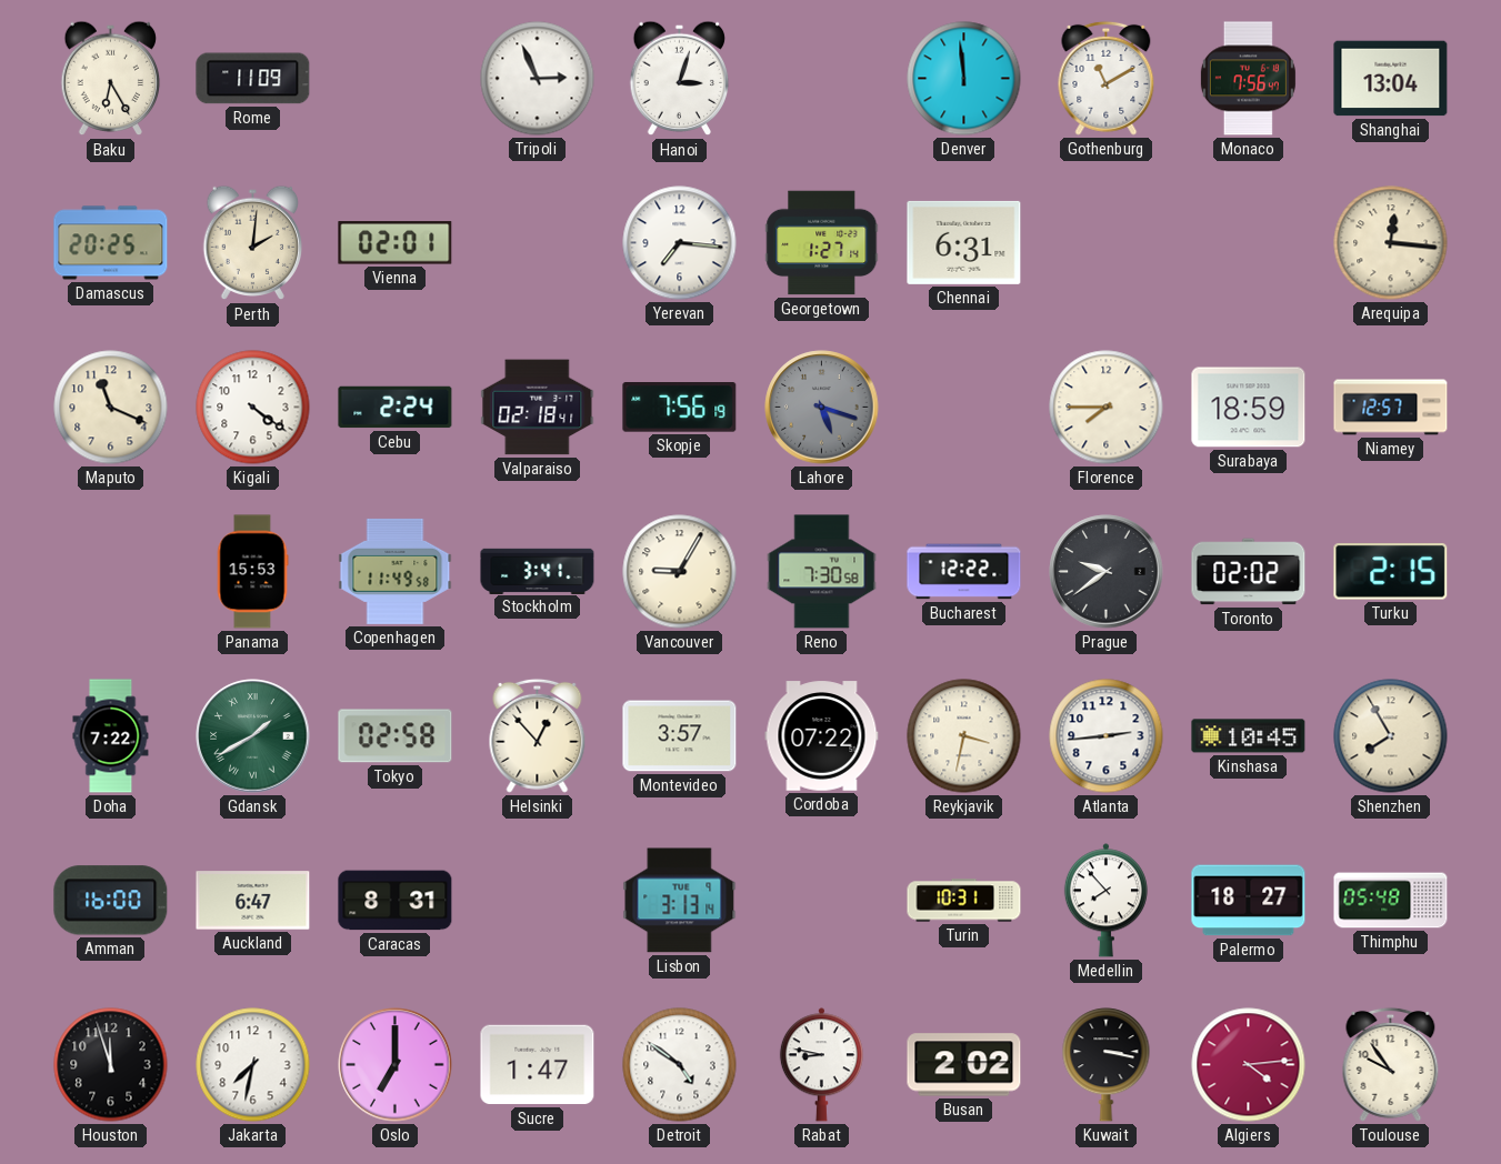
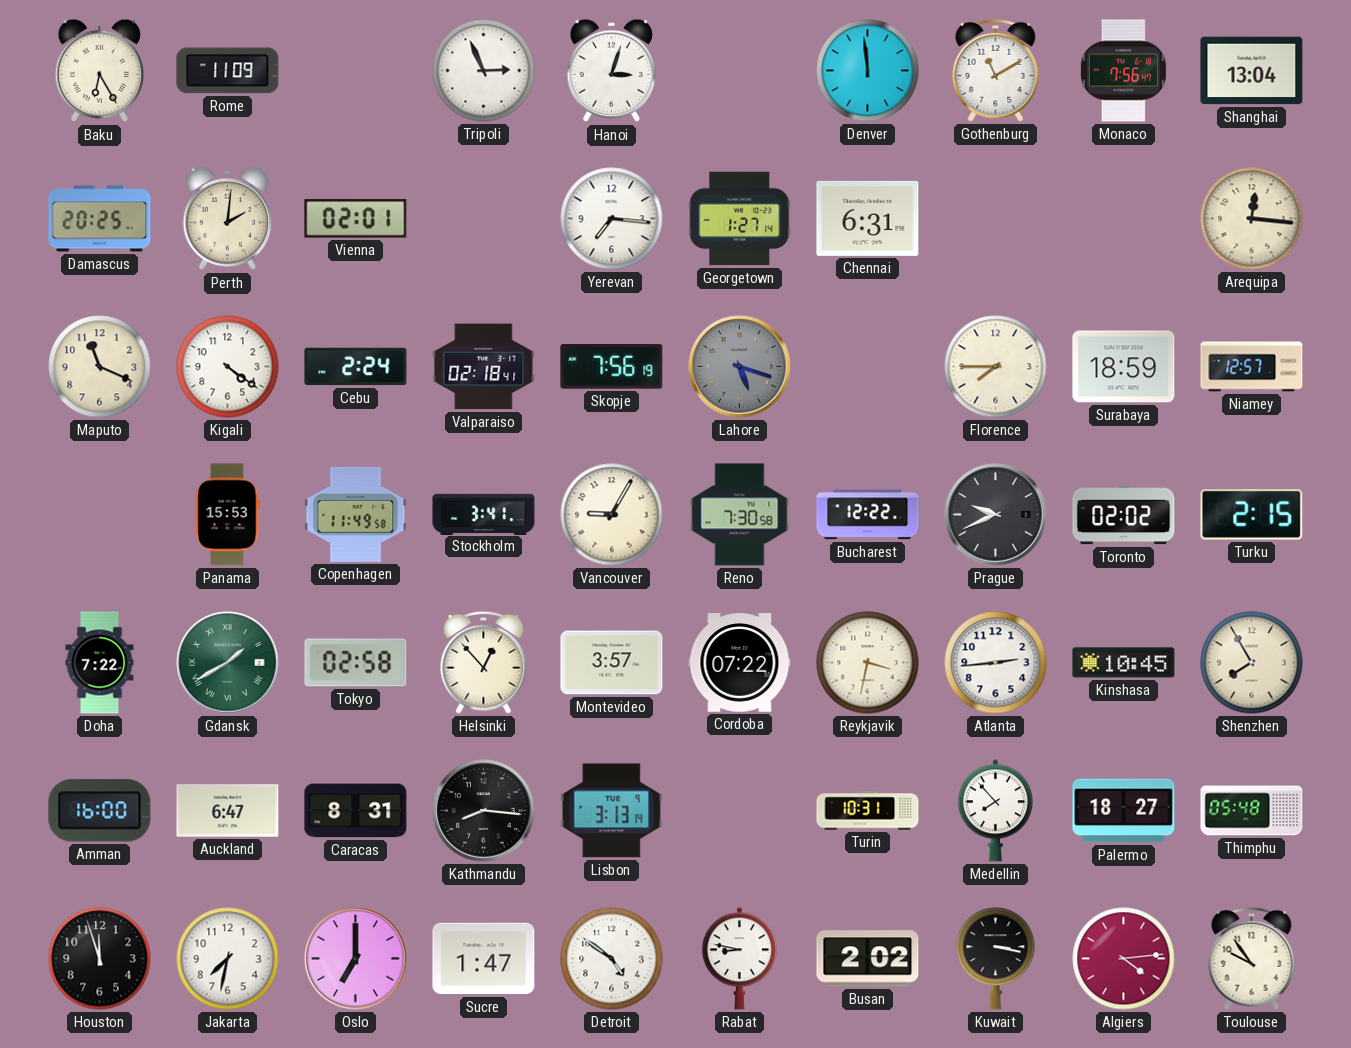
Prague: 9:39 -> 9:41 (996, 515)
Kathmandu: none -> 8:16 (484, 811)
